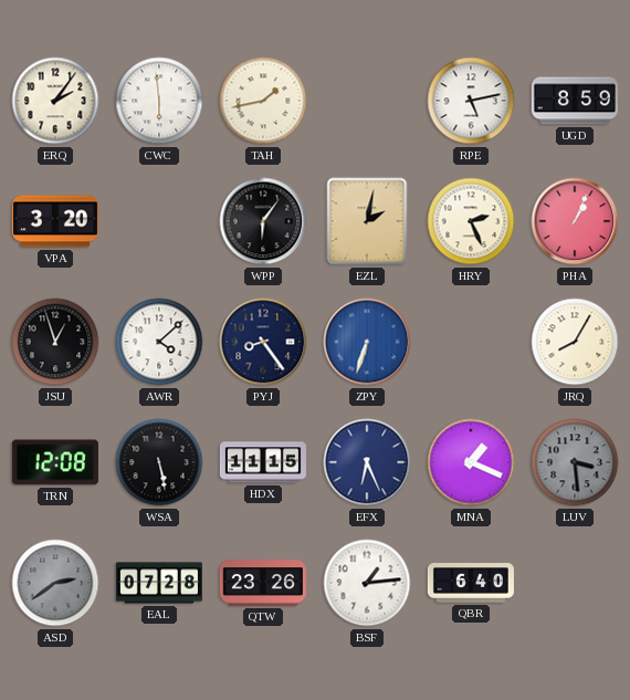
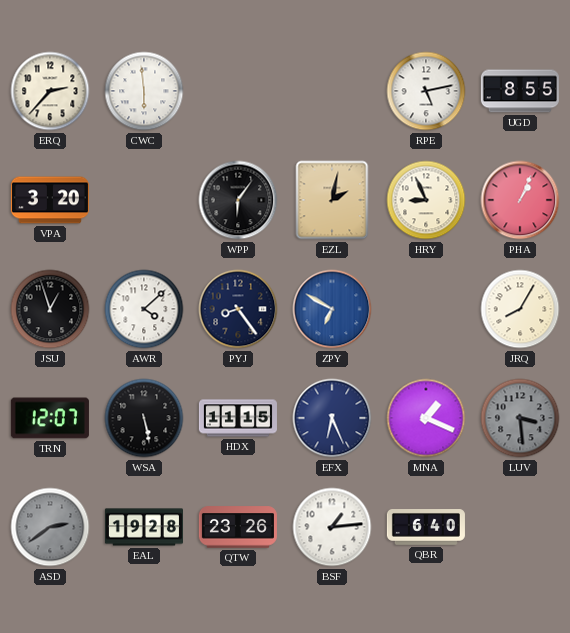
ERQ: 2:06 -> 2:37 (50, 91)
TAH: 1:43 -> none (263, 101)
UGD: 8:59 -> 8:55 (520, 91)
HRY: 2:26 -> 8:56 (426, 200)
ZPY: 6:33 -> 6:50 (332, 309)
TRN: 12:08 -> 12:07 (50, 418)
EAL: 07:28 -> 19:28 (144, 527)
